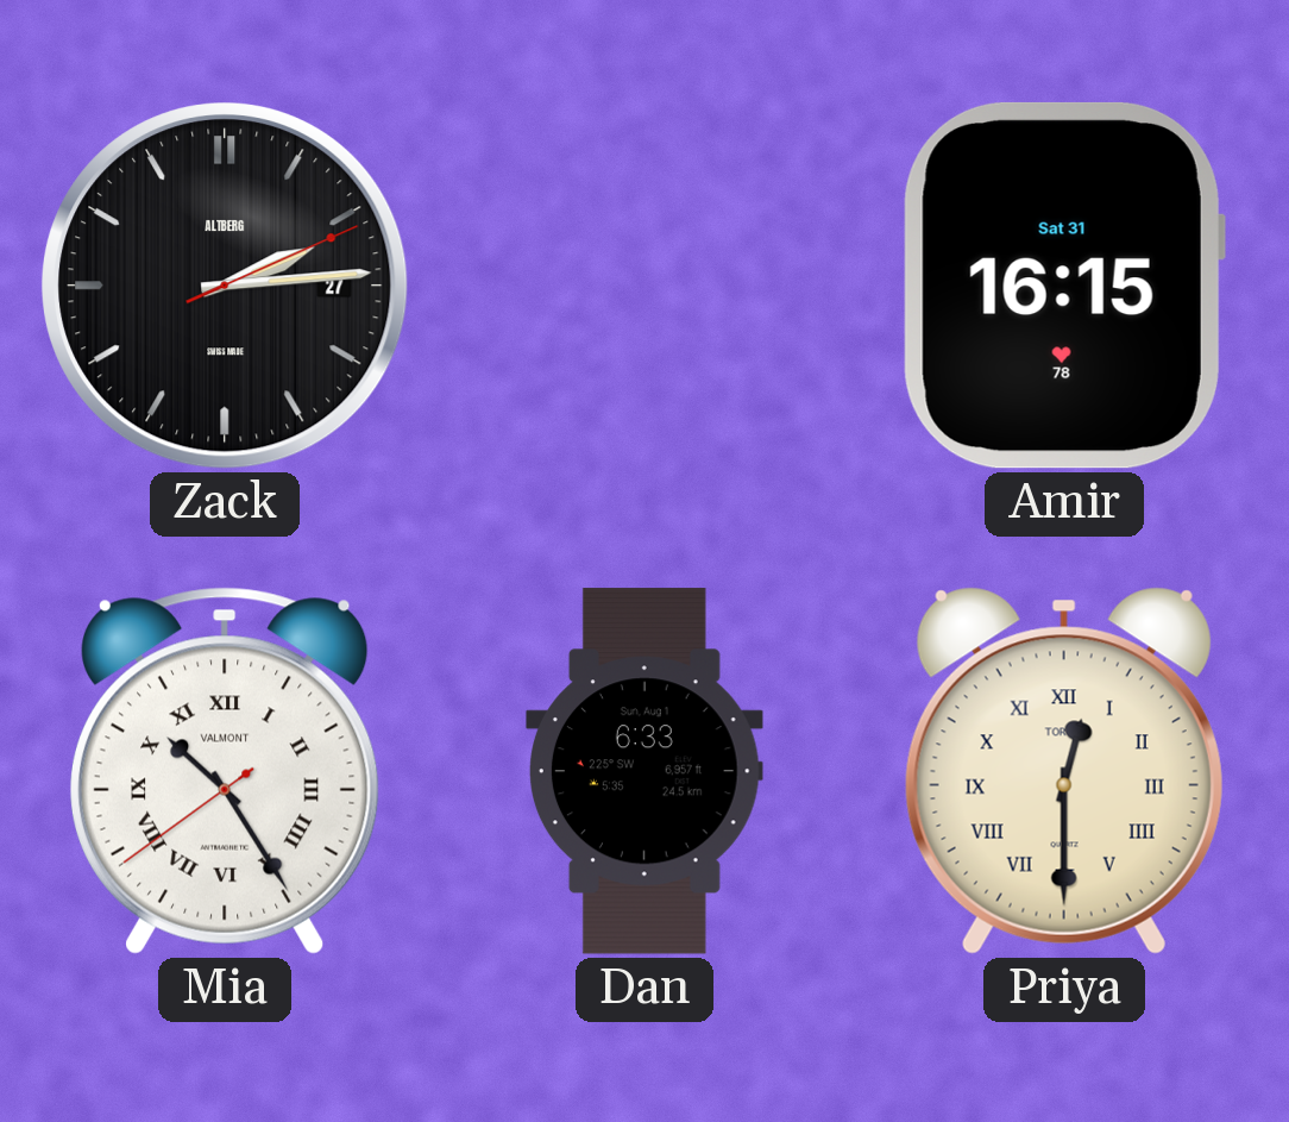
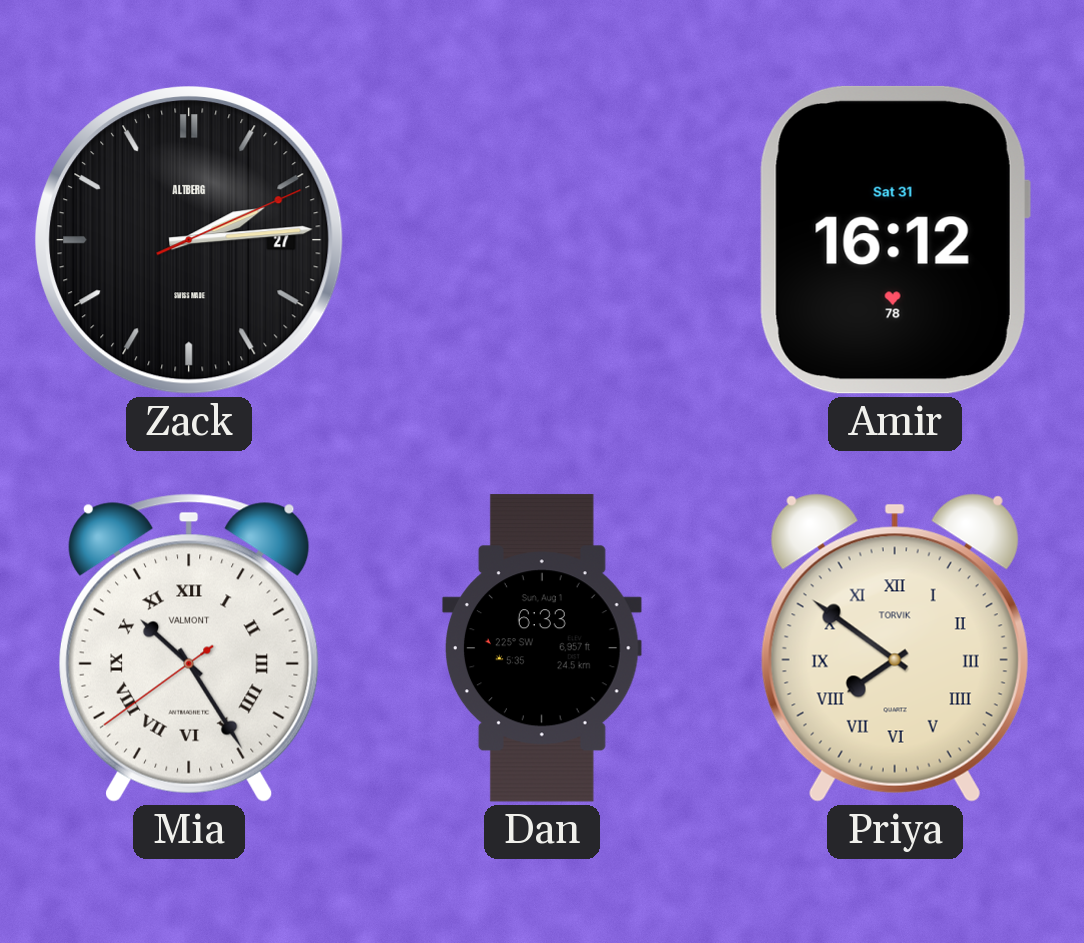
Amir: 16:15 -> 16:12 (895, 240)
Priya: 12:30 -> 7:51 (895, 648)
